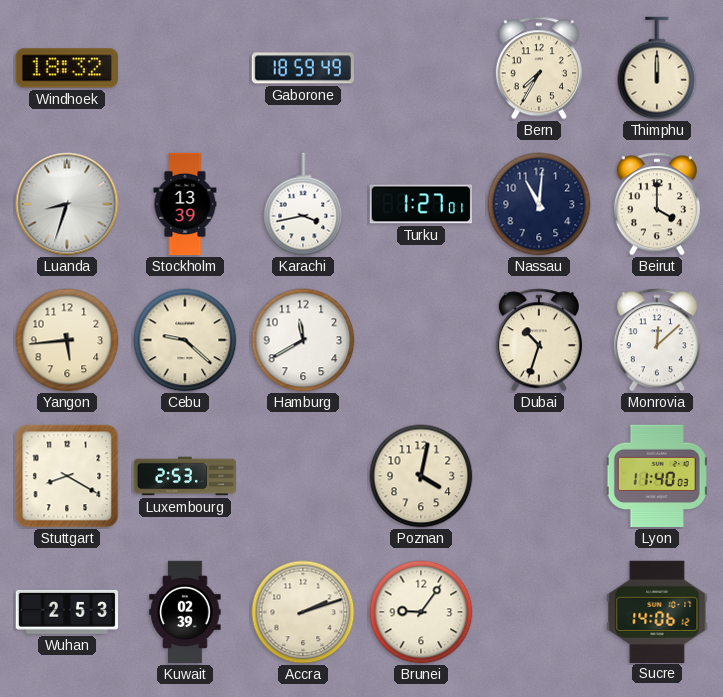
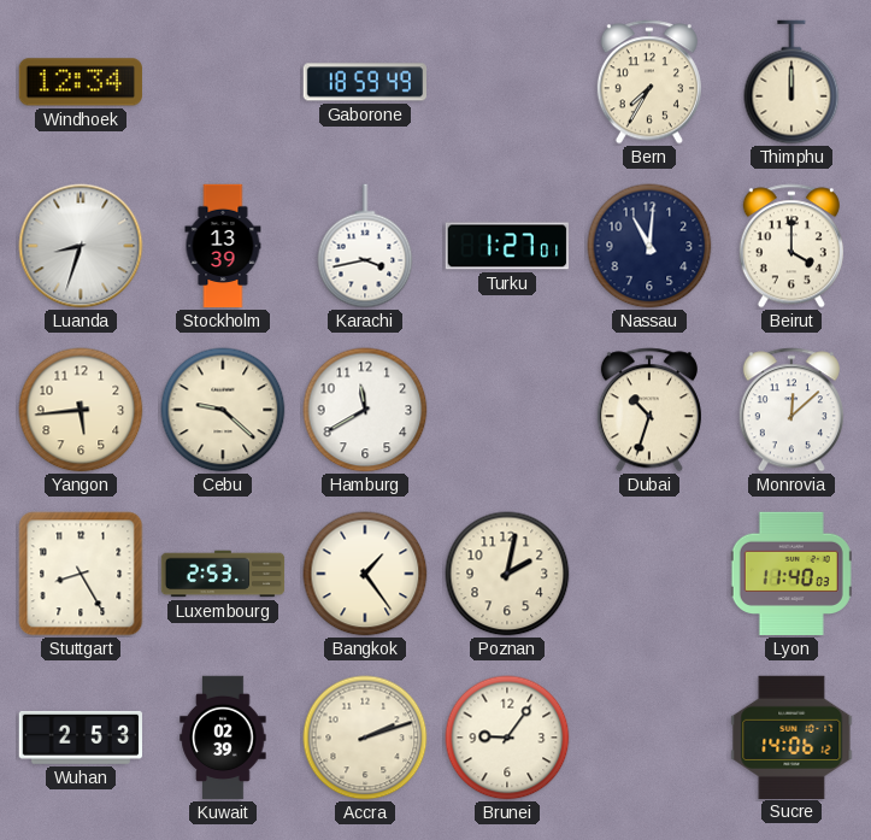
Windhoek: 18:32 -> 12:34 (81, 82)
Stuttgart: 8:20 -> 8:25 (81, 574)
Bangkok: none -> 1:24 (365, 574)
Poznan: 4:02 -> 2:02 (507, 574)
